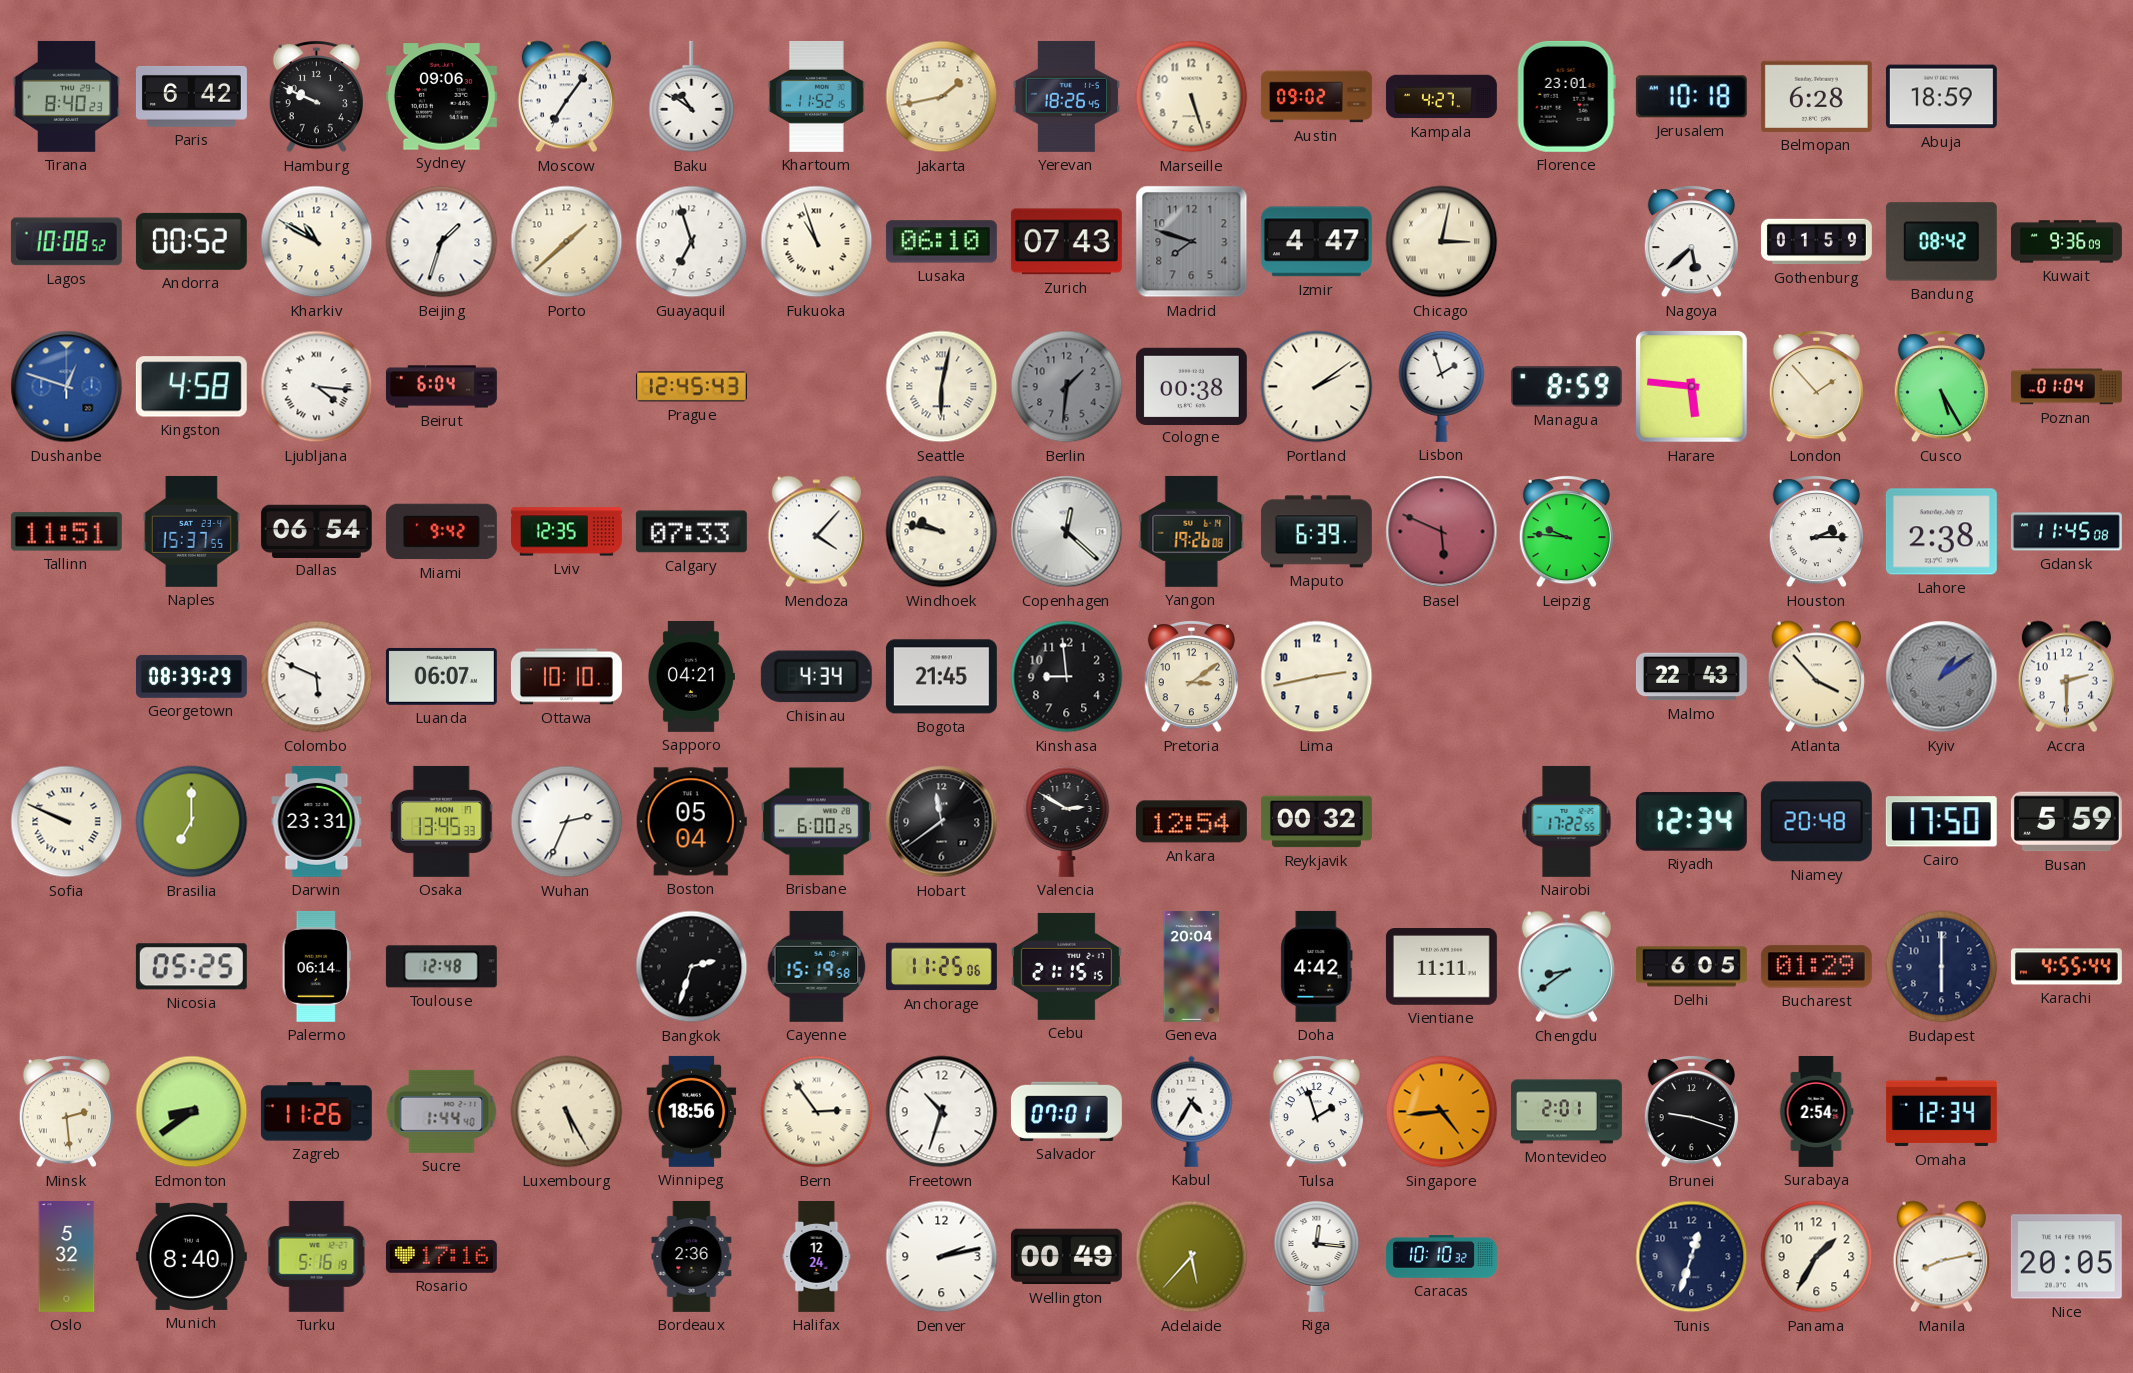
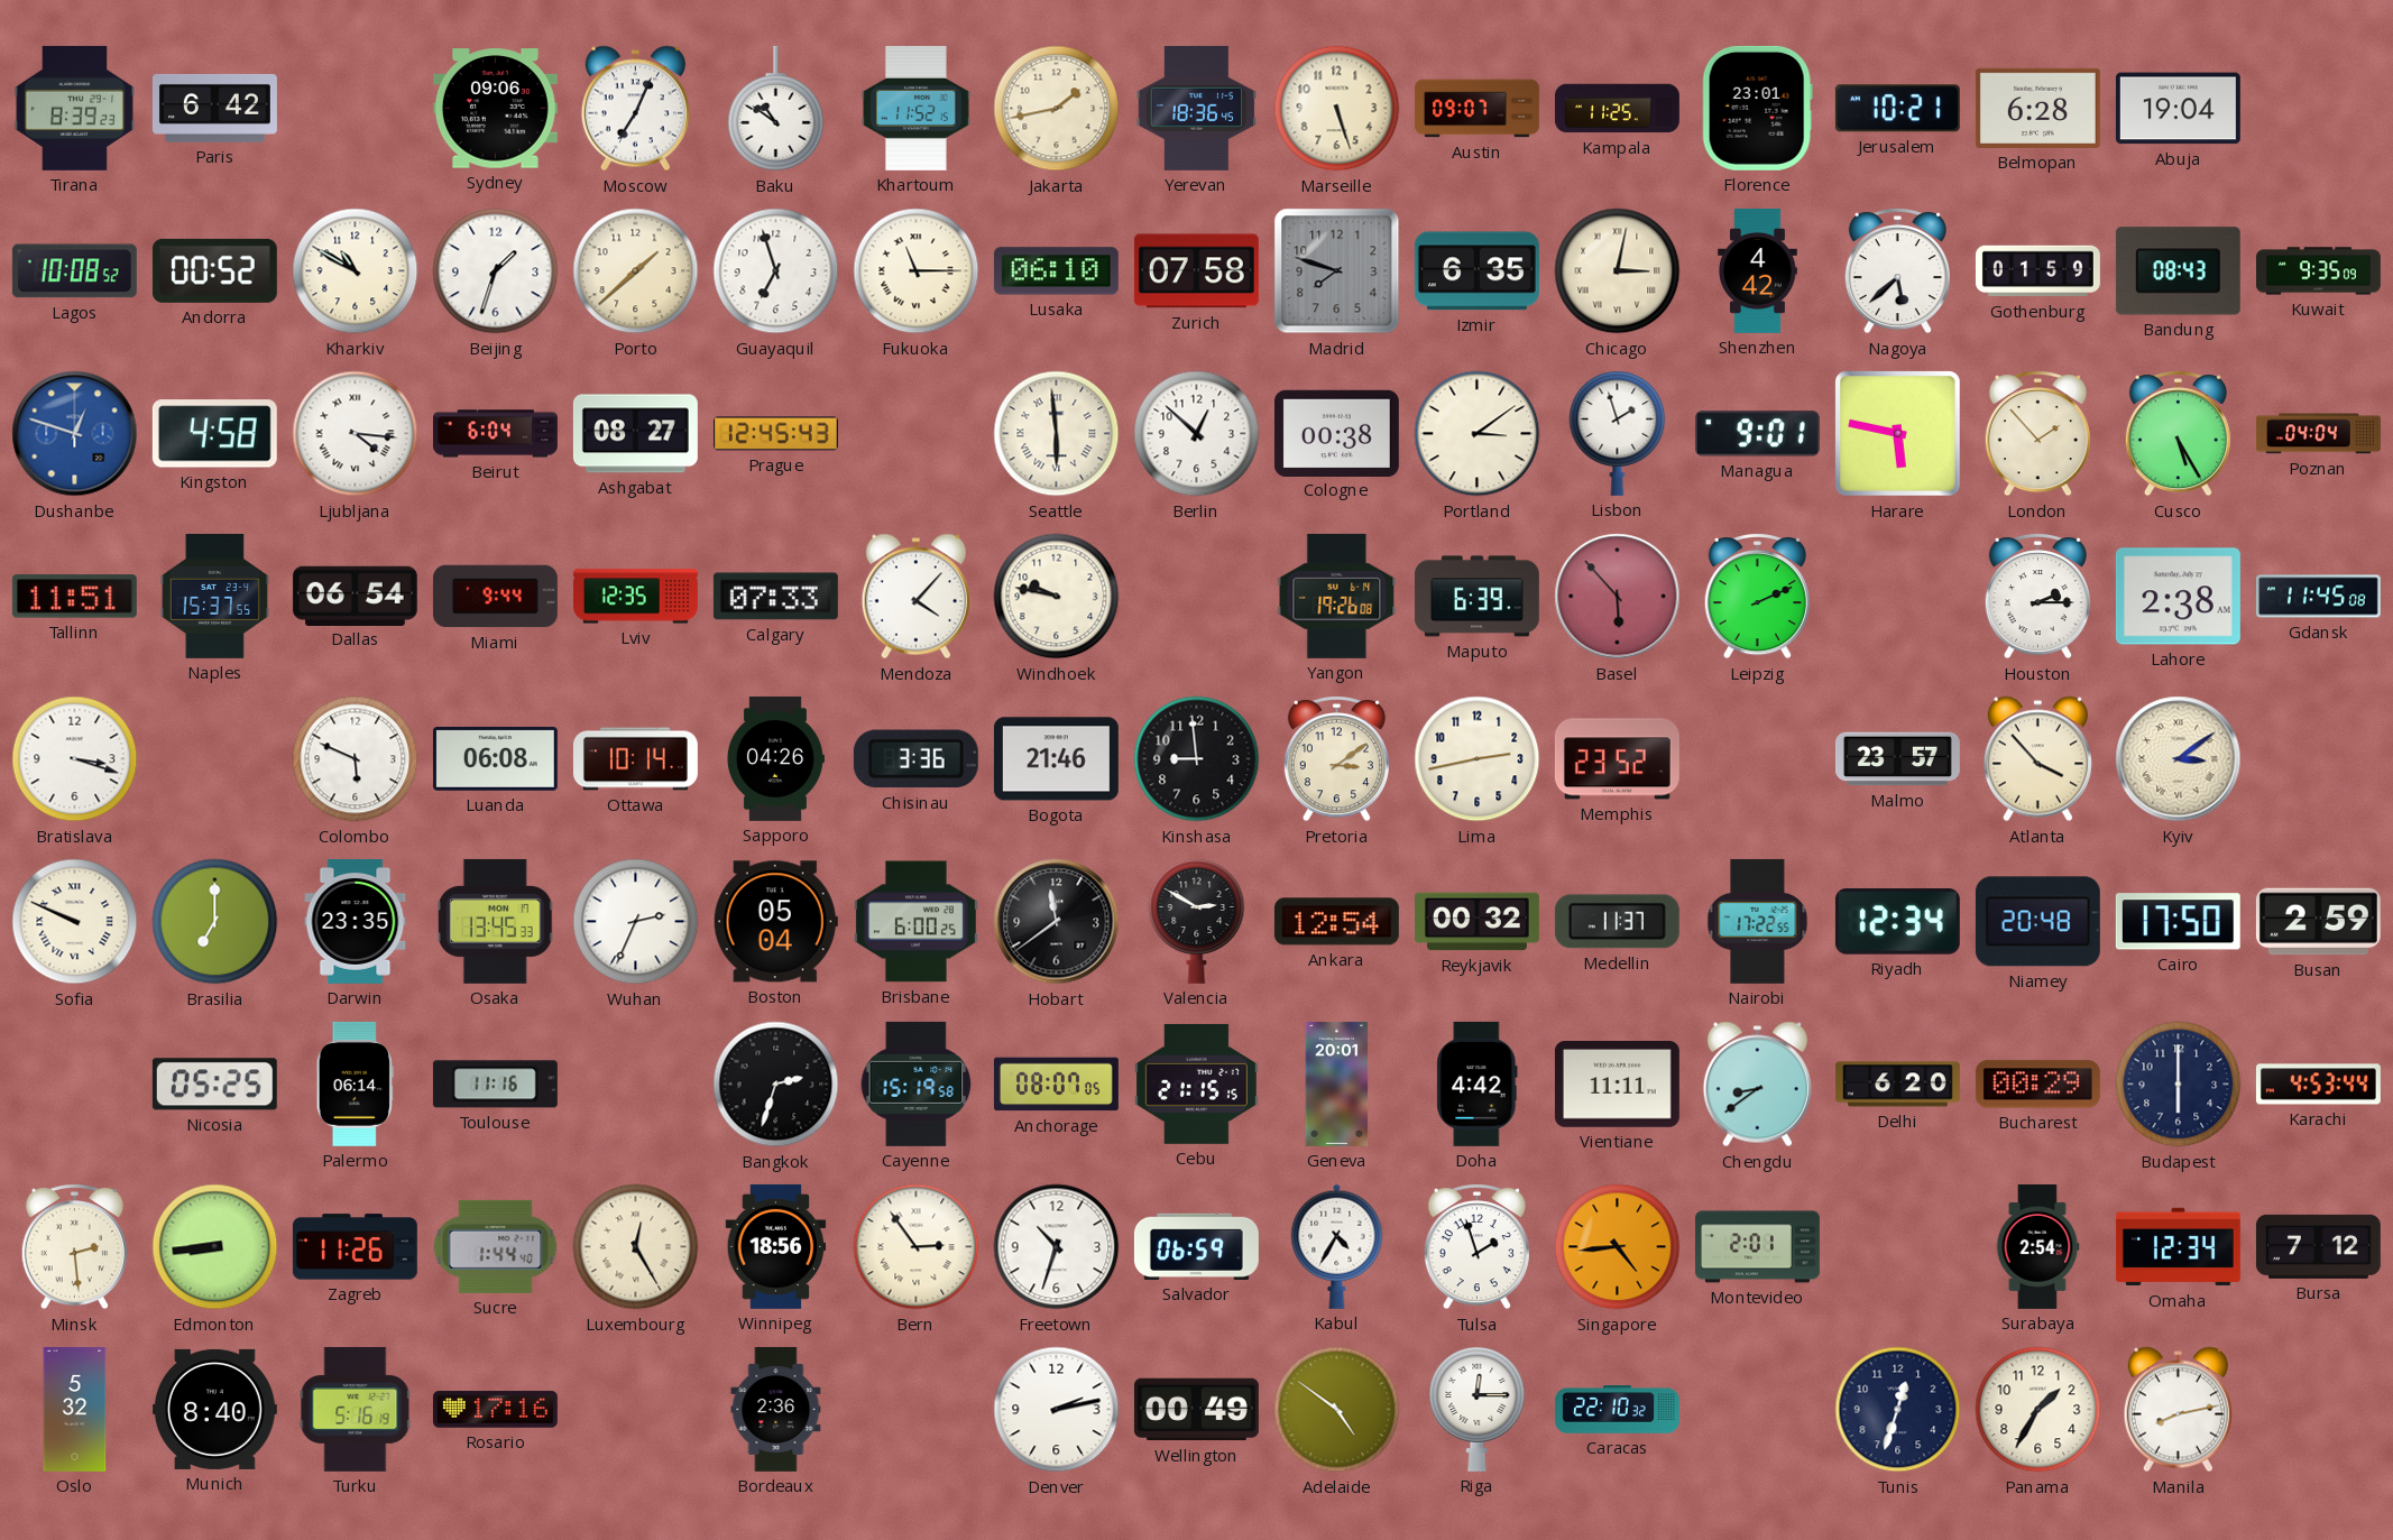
Tirana: 8:40 -> 8:39 (75, 108)
Hamburg: 9:49 -> none (316, 97)
Moscow: 7:06 -> 7:04 (635, 109)
Yerevan: 18:26 -> 18:36 (1197, 108)
Austin: 09:02 -> 09:07 (1476, 109)
Kampala: 4:27 -> 11:25 (1617, 109)
Jerusalem: 10:18 -> 10:21 (1897, 109)
Abuja: 18:59 -> 19:04 (2178, 109)
Fukuoka: 10:57 -> 11:15 (917, 271)
Zurich: 07:43 -> 07:58 (1196, 271)
Izmir: 4:47 -> 6:35 (1476, 271)
Shenzhen: none -> 4:42 (1758, 270)
Bandung: 08:42 -> 08:43 (2178, 271)
Kuwait: 9:36 -> 9:35 (2318, 271)
Ashgabat: none -> 08:27 (635, 434)
Seattle: 6:02 -> 5:59 (1057, 434)
Berlin: 1:31 -> 12:52 (1197, 434)
Berlin dial: grey -> white (1197, 434)
Portland: 2:09 -> 3:09 (1478, 434)
Managua: 8:59 -> 9:01 (1757, 434)
Harare: 5:46 -> 5:47 (1898, 434)
Poznan: 01:04 -> 04:04 (2318, 434)
Miami: 9:42 -> 9:44 (495, 597)
Copenhagen: 12:22 -> none (1067, 532)
Basel: 5:49 -> 5:53 (1618, 597)
Leipzig: 9:46 -> 2:11 (1757, 597)
Bratislava: none -> 3:18 (75, 759)
Georgetown: 08:39 -> none (191, 676)
Luanda: 06:07 -> 06:08 (495, 758)
Ottawa: 10:10 -> 10:14 (635, 759)
Sapporo: 04:21 -> 04:26 (775, 758)
Chisinau: 4:34 -> 3:36 (915, 759)
Bogota: 21:45 -> 21:46 (1056, 759)
Memphis: none -> 23:52 (1617, 759)
Malmo: 22:43 -> 23:57 (1897, 759)
Kyiv: 1:09 -> 3:09 (2179, 759)
Kyiv dial: grey -> cream (2179, 759)
Accra: 2:30 -> none (2066, 677)
Darwin: 23:31 -> 23:35 (356, 921)
Medellin: none -> 11:37 (1617, 922)
Busan: 5:59 -> 2:59 (2318, 922)
Toulouse: 12:48 -> 11:16 (495, 1085)
Anchorage: 11:25 -> 08:07 (1056, 1085)
Geneva: 20:04 -> 20:01 (1337, 1083)
Delhi: 6:05 -> 6:20 (1897, 1085)
Bucharest: 01:29 -> 00:29 (2037, 1085)
Karachi: 4:55 -> 4:53 (2318, 1085)
Edmonton: 8:39 -> 8:44 (215, 1247)
Luxembourg: 5:25 -> 12:25 (636, 1247)
Salvador: 07:01 -> 06:59 (1196, 1246)
Brunei: 9:18 -> none (1691, 1112)
Bursa: none -> 7:12 (2318, 1246)
Halifax: 12:24 -> none (817, 1256)
Adelaide: 5:37 -> 4:51 (1337, 1410)
Riga: 12:16 -> 12:15 (1478, 1409)
Caracas: 10:10 -> 22:10 (1617, 1410)
Nice: 20:05 -> none (2066, 1257)
